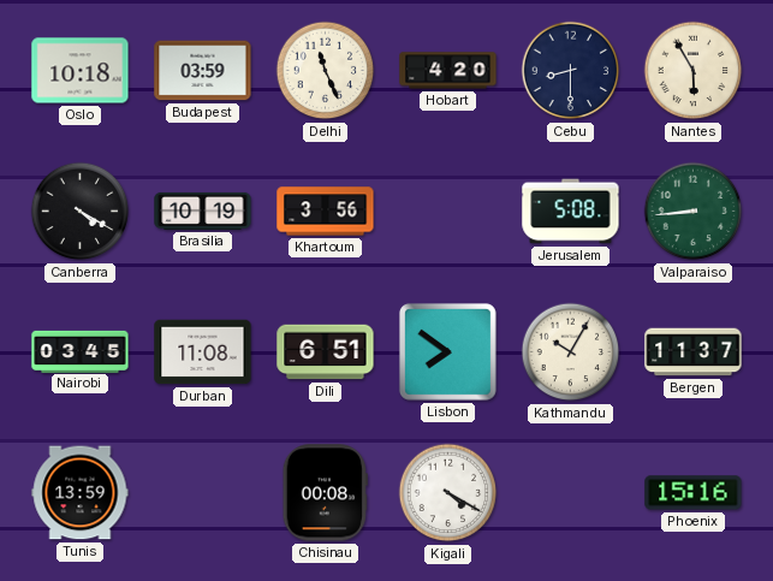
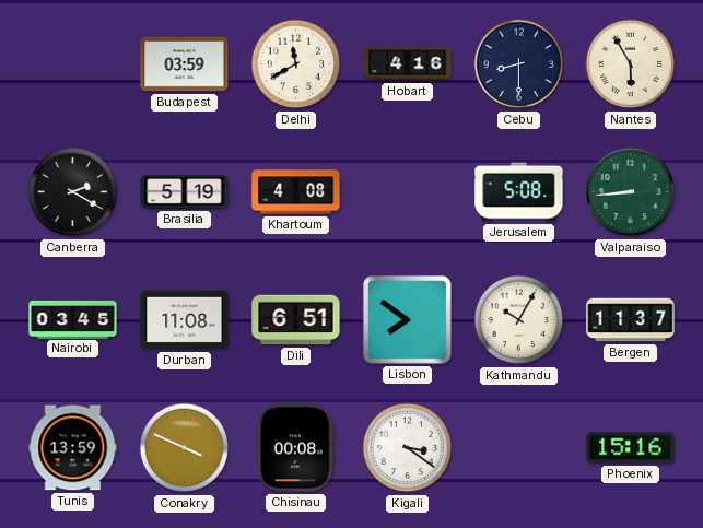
Oslo: 10:18 -> none (81, 71)
Delhi: 11:26 -> 11:40 (296, 64)
Hobart: 4:20 -> 4:16 (408, 64)
Canberra: 4:20 -> 2:20 (73, 192)
Brasilia: 10:19 -> 5:19 (185, 191)
Khartoum: 3:56 -> 4:08 (296, 192)
Conakry: none -> 3:49 (185, 448)
Kigali: 4:20 -> 3:21 (408, 448)
